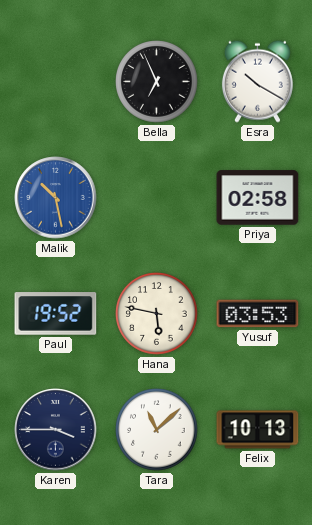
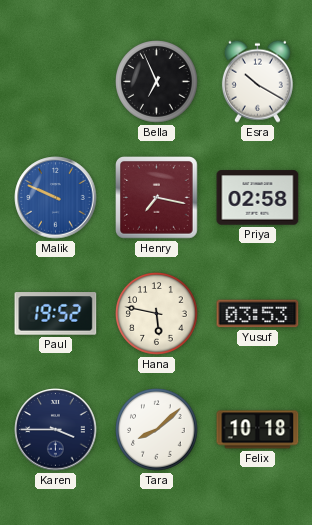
Malik: 10:28 -> 9:49 (56, 198)
Henry: none -> 7:17 (157, 198)
Tara: 11:08 -> 8:08 (157, 430)
Felix: 10:13 -> 10:18 (258, 430)
